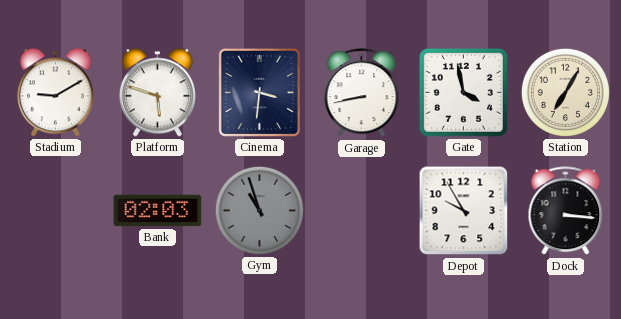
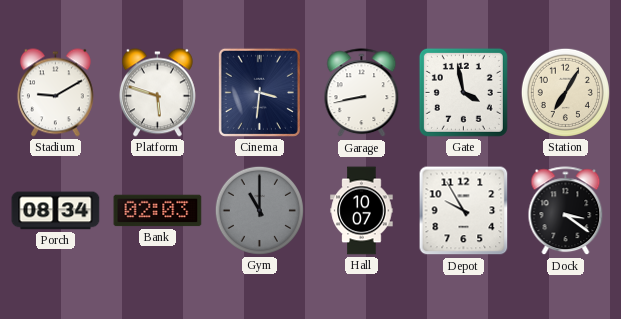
Porch: none -> 08:34 (56, 211)
Gym: 10:57 -> 11:00 (259, 210)
Hall: none -> 10:07 (362, 211)
Dock: 3:16 -> 3:21 (566, 211)
